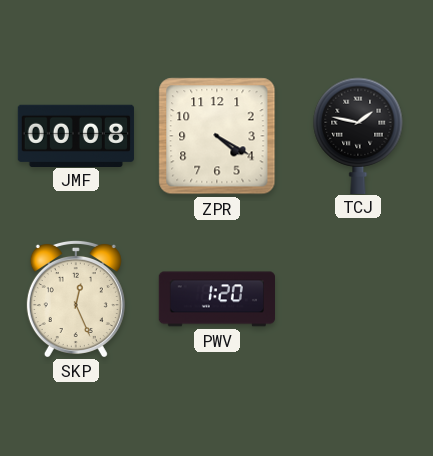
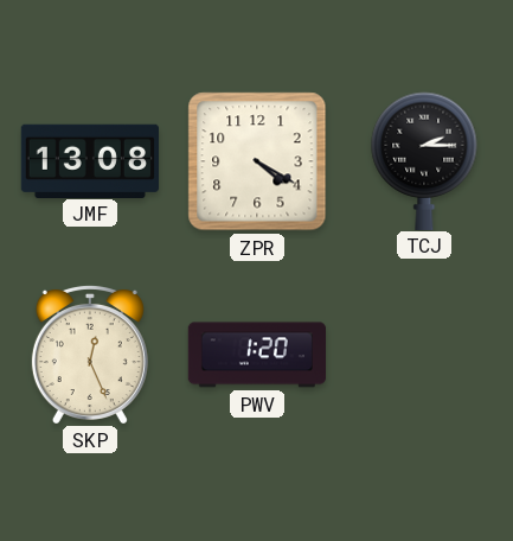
JMF: 00:08 -> 13:08 (89, 160)
TCJ: 1:47 -> 2:15 (424, 160)
